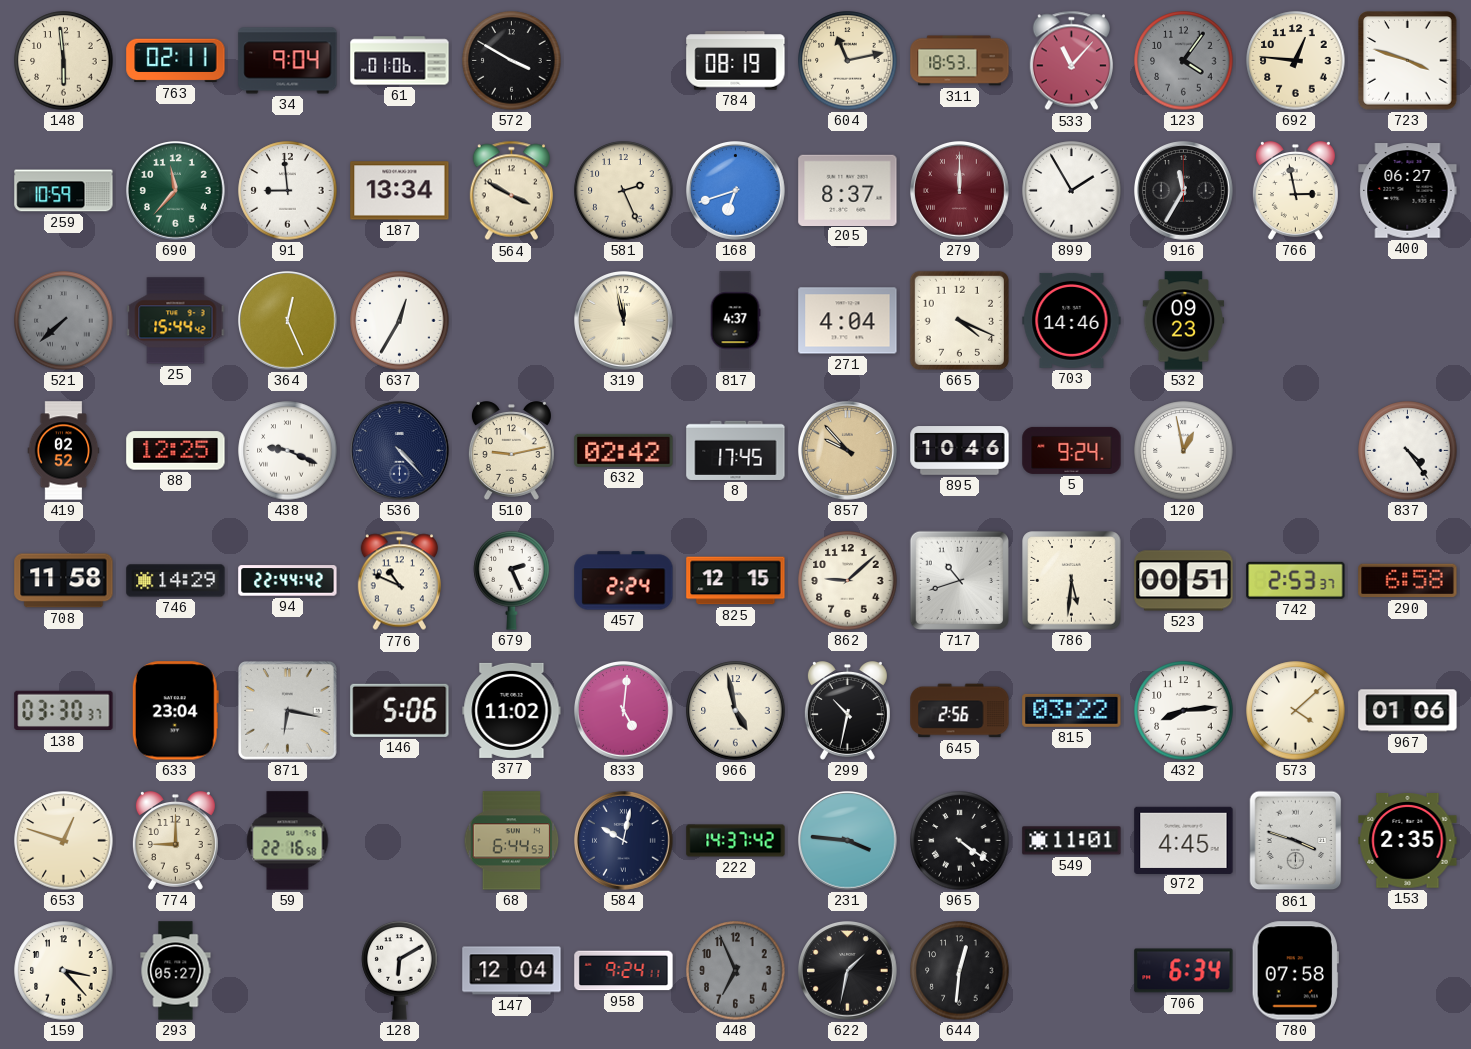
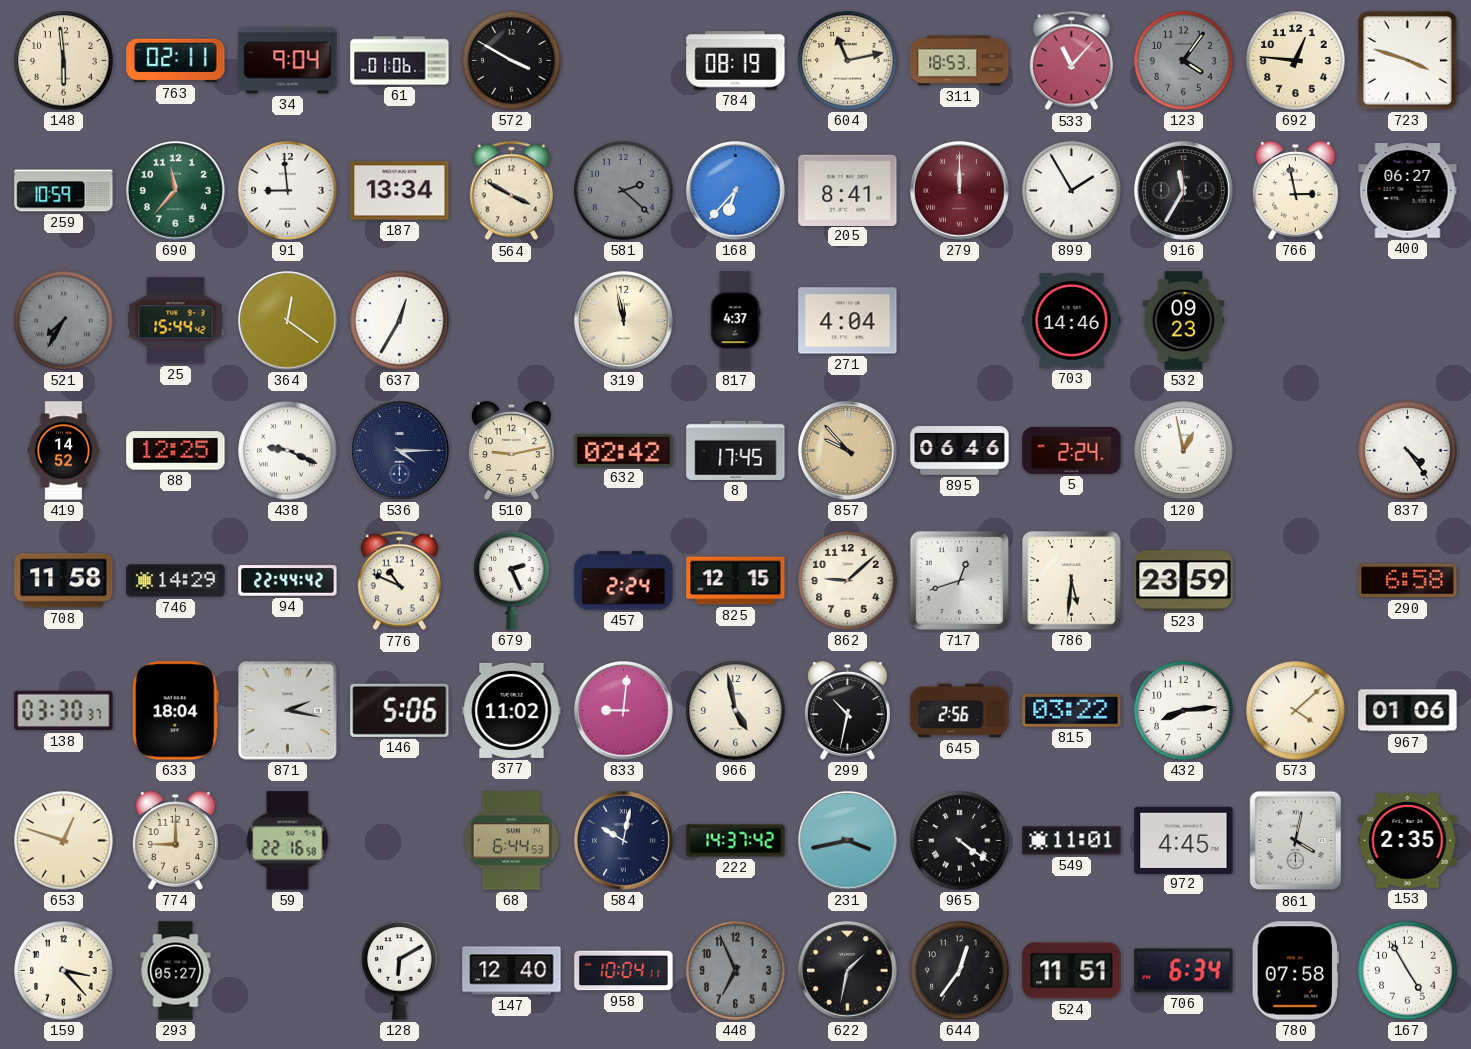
581: 2:26 -> 2:22 (624, 191)
581 dial: cream -> grey (624, 191)
168: 6:42 -> 6:37 (736, 191)
205: 8:37 -> 8:41 (848, 190)
521: 7:38 -> 7:35 (64, 321)
364: 12:26 -> 12:21 (288, 321)
665: 4:19 -> none (959, 320)
419: 02:52 -> 14:52 (64, 451)
536: 4:23 -> 4:15 (400, 451)
895: 10:46 -> 06:46 (960, 451)
5: 9:24 -> 2:24 (1072, 450)
717: 10:42 -> 12:42 (959, 580)
523: 00:51 -> 23:59 (1184, 581)
742: 2:53 -> none (1296, 580)
633: 23:04 -> 18:04 (175, 711)
871: 6:17 -> 2:17 (287, 710)
833: 5:01 -> 9:01 (624, 711)
231: 3:46 -> 3:43 (848, 841)
861: 3:48 -> 4:02 (1296, 841)
147: 12:04 -> 12:40 (512, 971)
958: 9:24 -> 10:04 (624, 971)
644: 12:31 -> 12:36 (960, 971)
524: none -> 11:51 (1072, 971)
167: none -> 4:55 (1408, 971)
